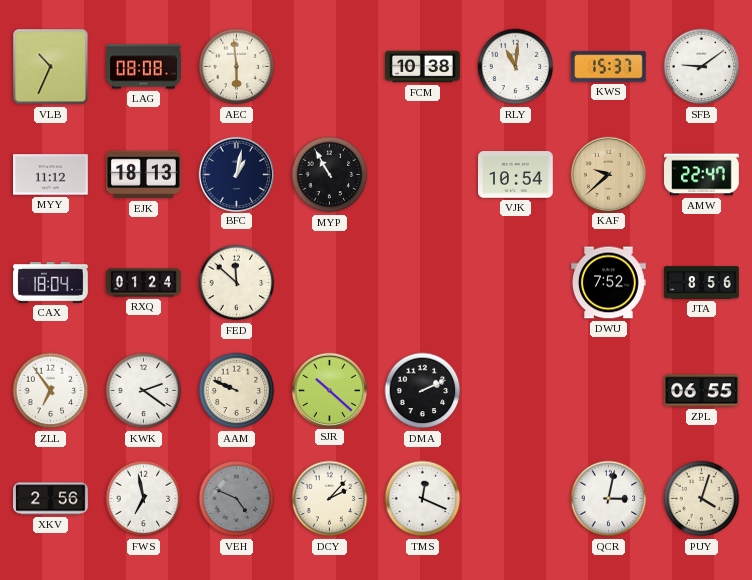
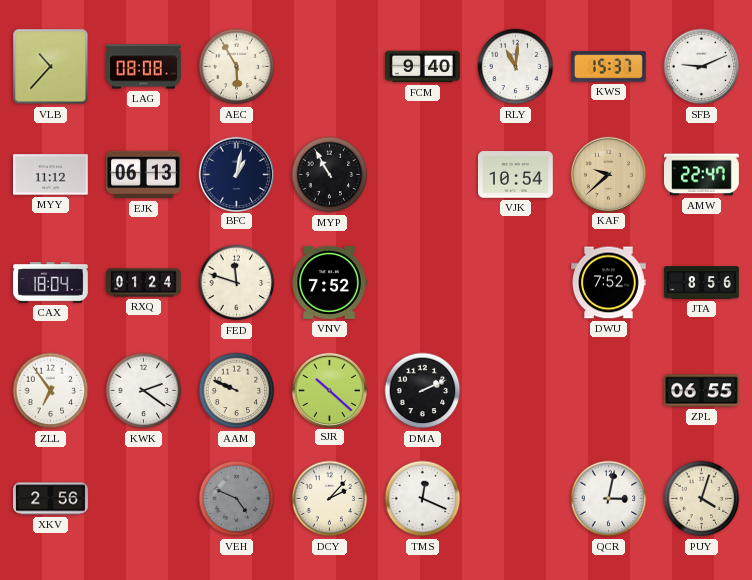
VLB: 10:34 -> 10:37 (51, 67)
AEC: 5:59 -> 5:55 (237, 67)
FCM: 10:38 -> 9:40 (423, 67)
SFB: 9:09 -> 9:11 (702, 67)
EJK: 18:13 -> 06:13 (144, 175)
FED: 11:52 -> 11:48 (237, 283)
VNV: none -> 7:52 (329, 282)
FWS: 6:58 -> none (144, 499)
